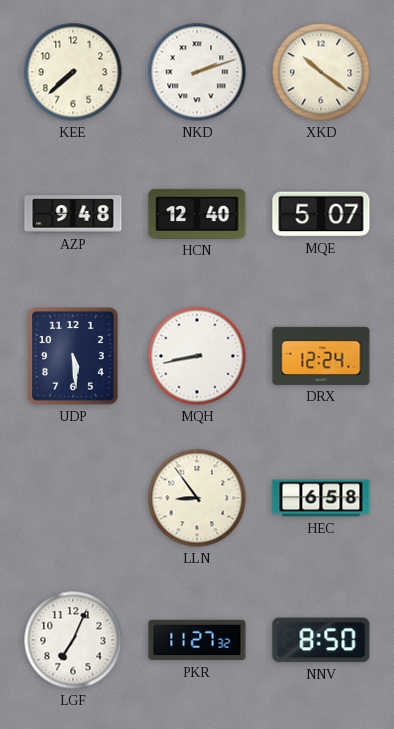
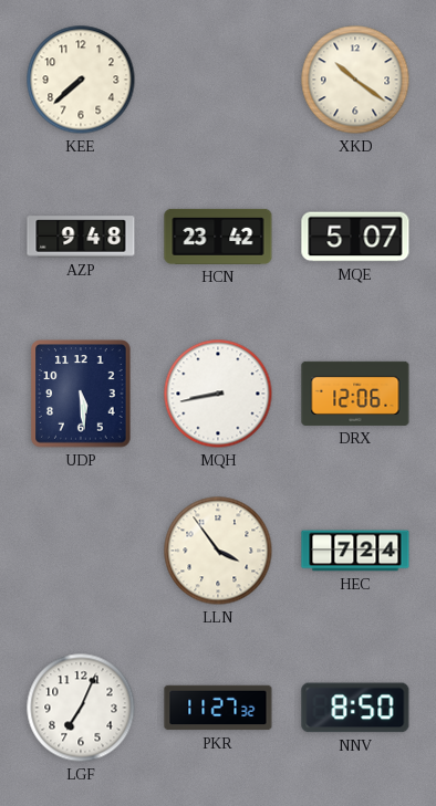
NKD: 2:12 -> none (197, 72)
HCN: 12:40 -> 23:42 (218, 237)
DRX: 12:24 -> 12:06 (355, 394)
LLN: 8:54 -> 3:54 (218, 551)
HEC: 6:58 -> 7:24 (355, 551)
